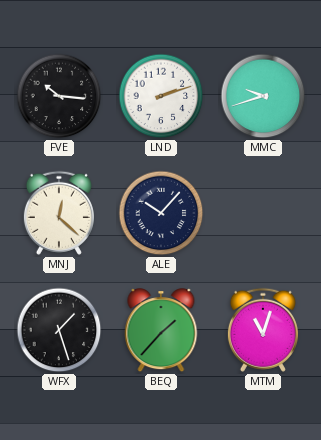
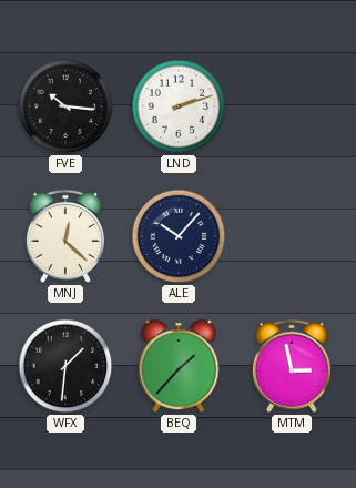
MMC: 9:42 -> none (263, 96)
WFX: 1:27 -> 1:31 (65, 366)
MTM: 11:03 -> 2:58 (292, 366)
